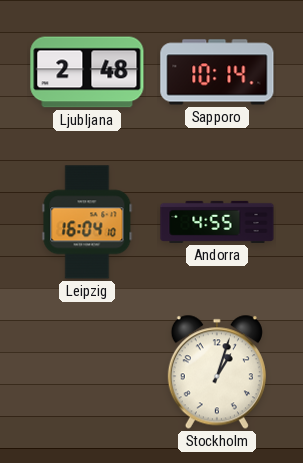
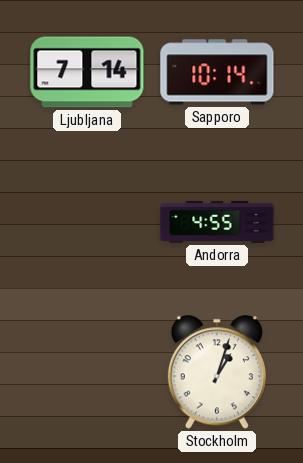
Ljubljana: 2:48 -> 7:14 (87, 72)
Leipzig: 16:04 -> none (87, 222)
